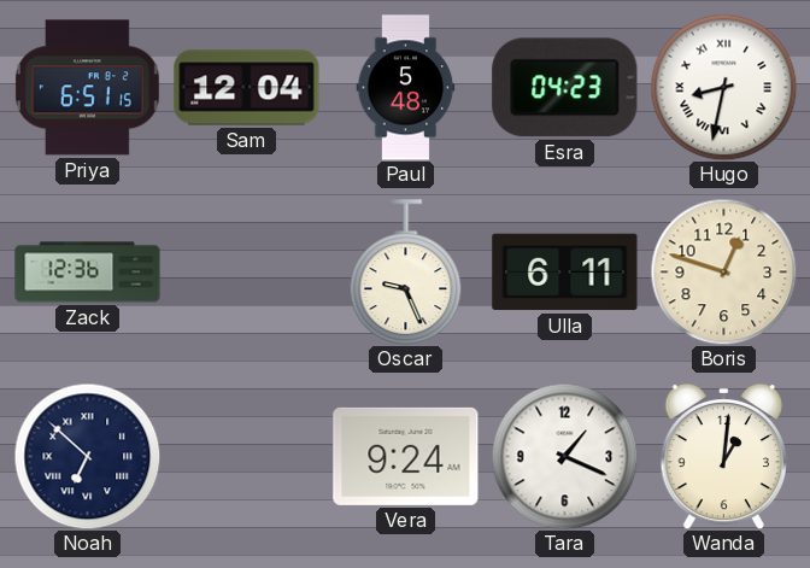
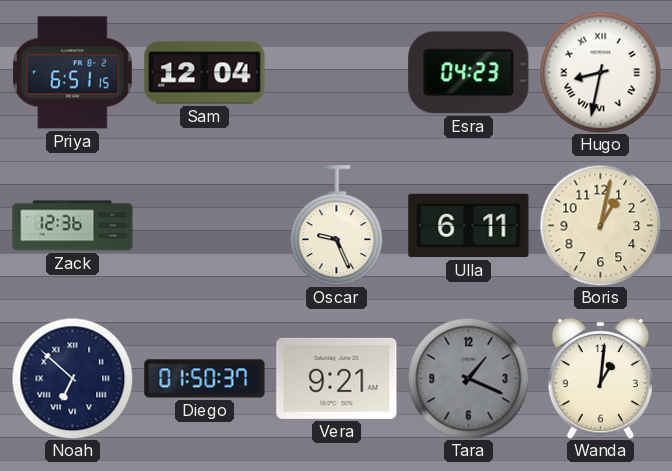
Paul: 5:48 -> none (406, 88)
Boris: 12:48 -> 1:02 (600, 225)
Diego: none -> 01:50 (205, 379)
Vera: 9:24 -> 9:21 (337, 378)
Tara dial: white -> grey (468, 378)
